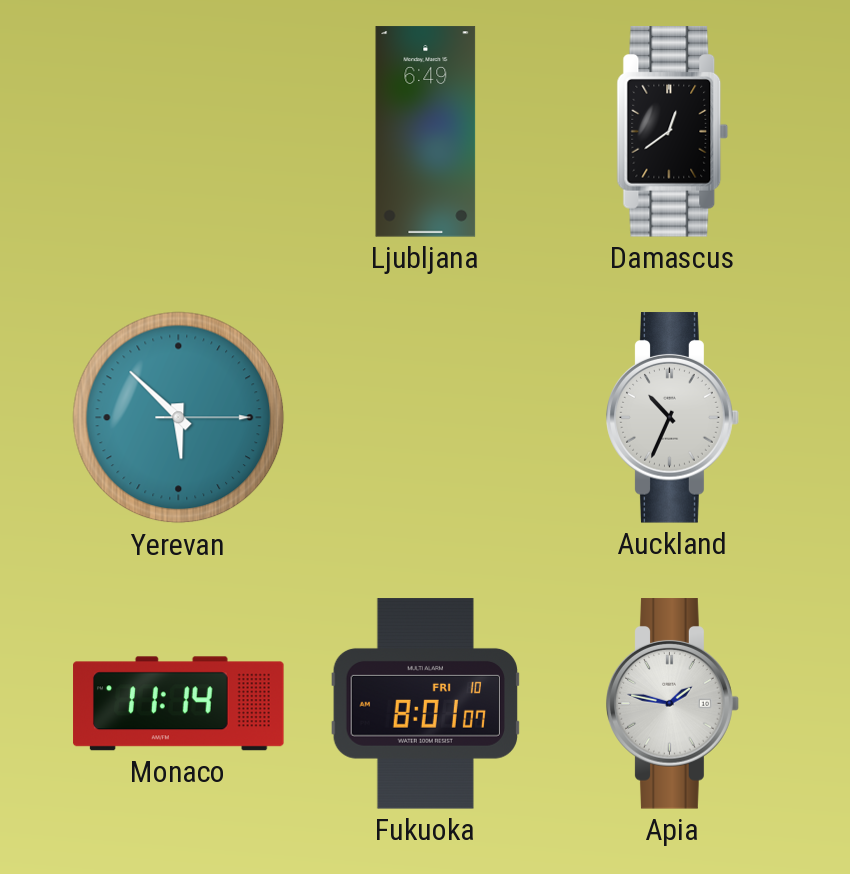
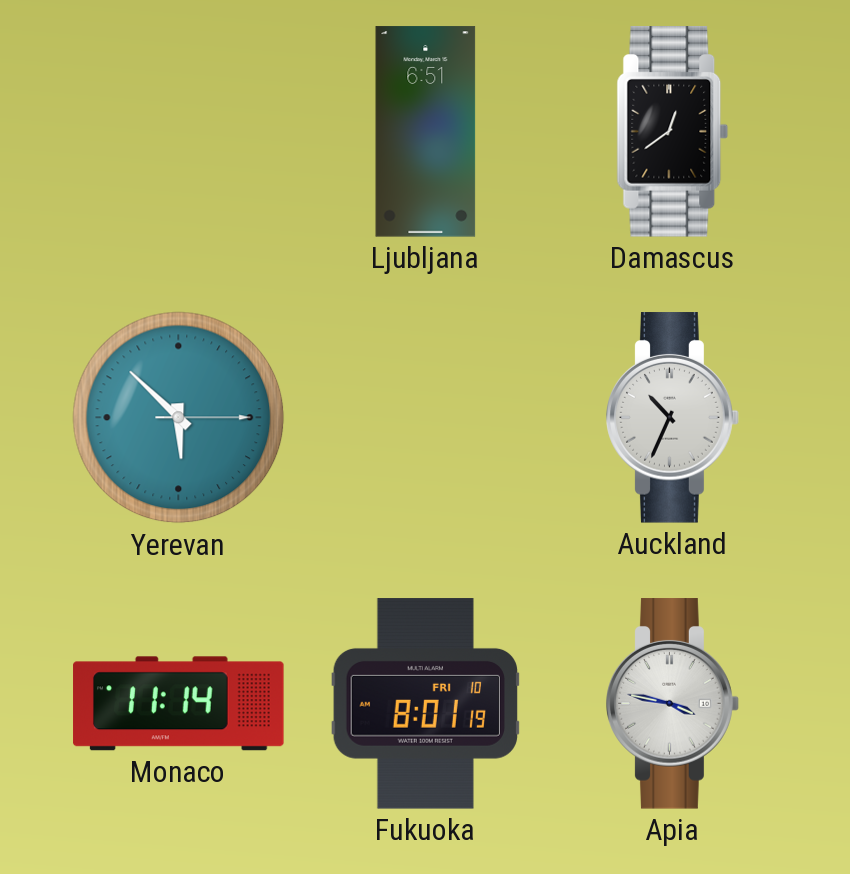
Ljubljana: 6:49 -> 6:51 (426, 132)
Fukuoka: 8:01:07 -> 8:01:19 (425, 704)
Apia: 1:47 -> 3:47 (673, 704)
